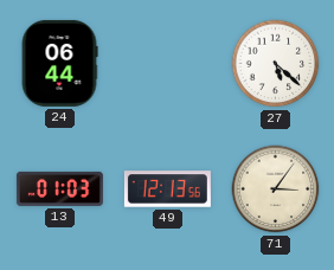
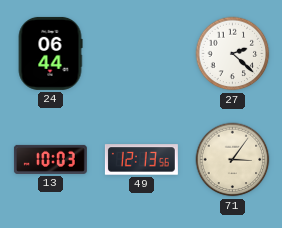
27: 5:22 -> 2:22 (233, 54)
13: 01:03 -> 10:03 (50, 159)
